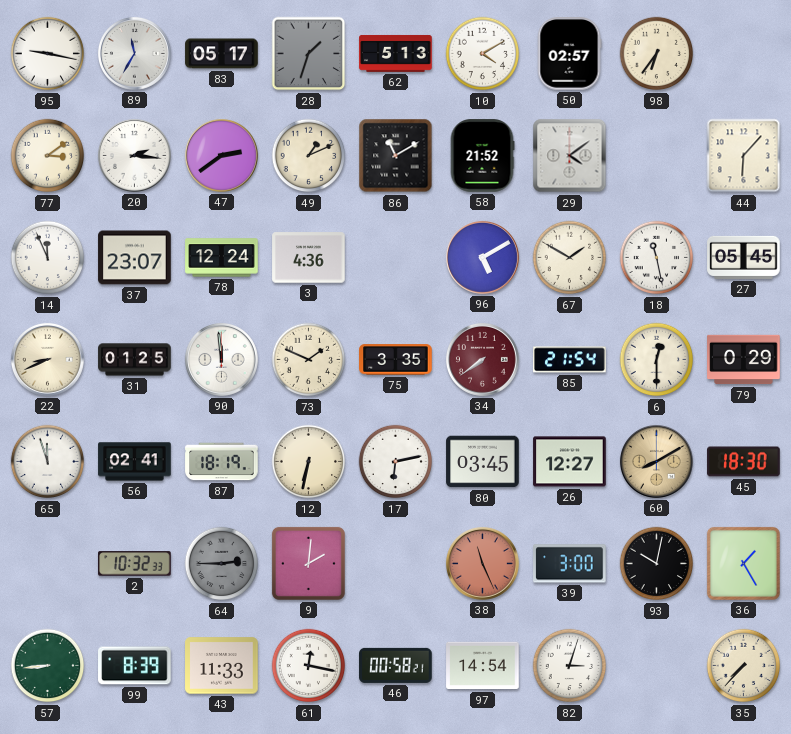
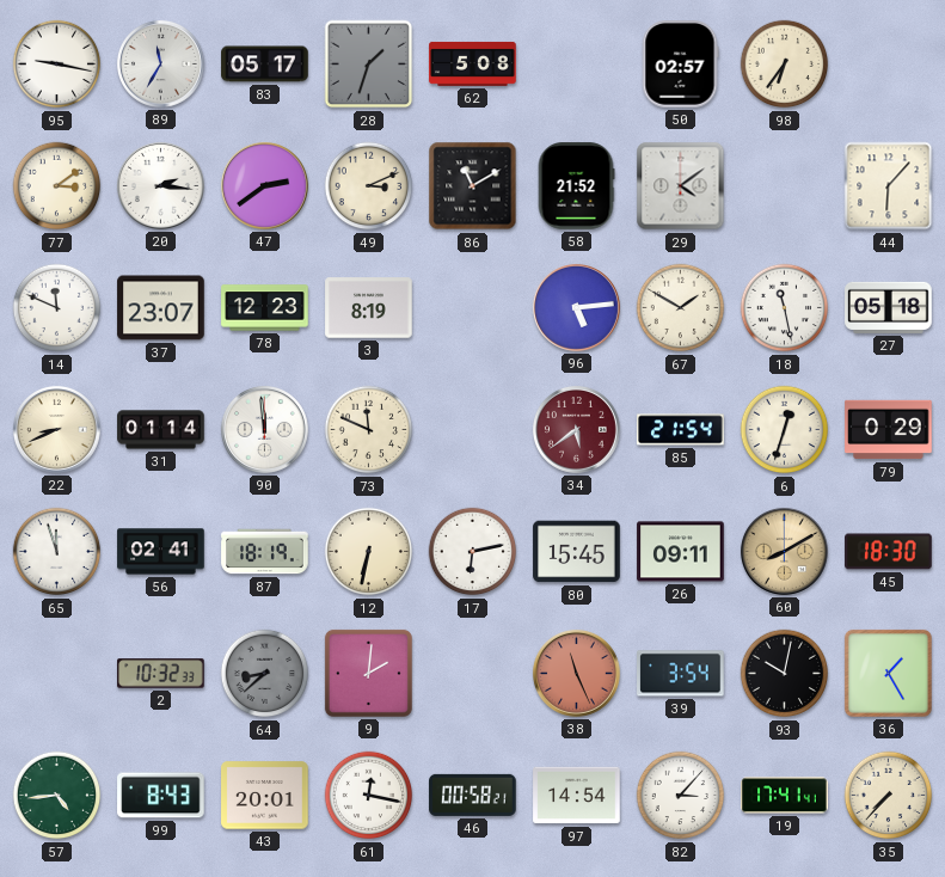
62: 5:13 -> 5:08 (473, 63)
10: 4:10 -> none (483, 54)
49: 1:11 -> 3:11 (369, 186)
14: 11:56 -> 11:49 (57, 308)
78: 12:24 -> 12:23 (265, 308)
3: 4:36 -> 8:19 (369, 308)
96: 5:10 -> 5:14 (576, 307)
27: 05:45 -> 05:18 (889, 307)
31: 01:25 -> 01:14 (161, 430)
73: 1:49 -> 11:49 (369, 430)
75: 3:35 -> none (396, 360)
34: 7:39 -> 5:39 (576, 429)
6: 12:30 -> 12:33 (785, 430)
80: 03:45 -> 15:45 (577, 552)
26: 12:27 -> 09:11 (681, 552)
64: 2:45 -> 8:38 (265, 674)
39: 3:00 -> 3:54 (681, 674)
57: 8:44 -> 4:44 (57, 796)
99: 8:39 -> 8:43 (161, 796)
43: 11:33 -> 20:01 (265, 796)
82: 3:03 -> 3:07 (681, 796)
19: none -> 17:41 (785, 796)
